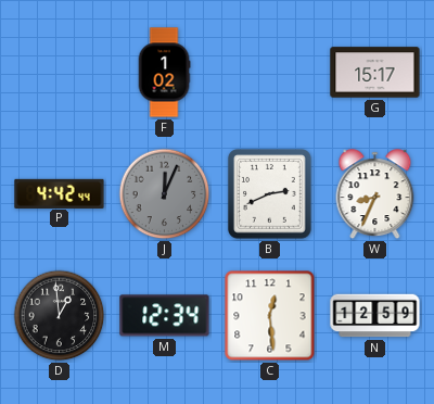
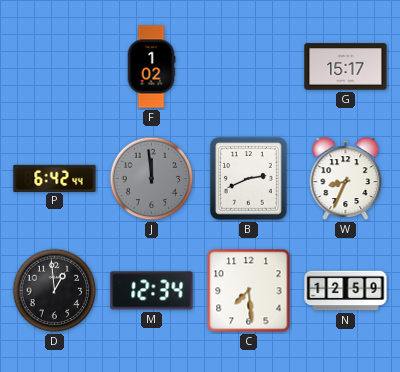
P: 4:42 -> 6:42 (55, 178)
J: 12:04 -> 11:59 (152, 179)
C: 12:29 -> 7:29 (249, 291)
